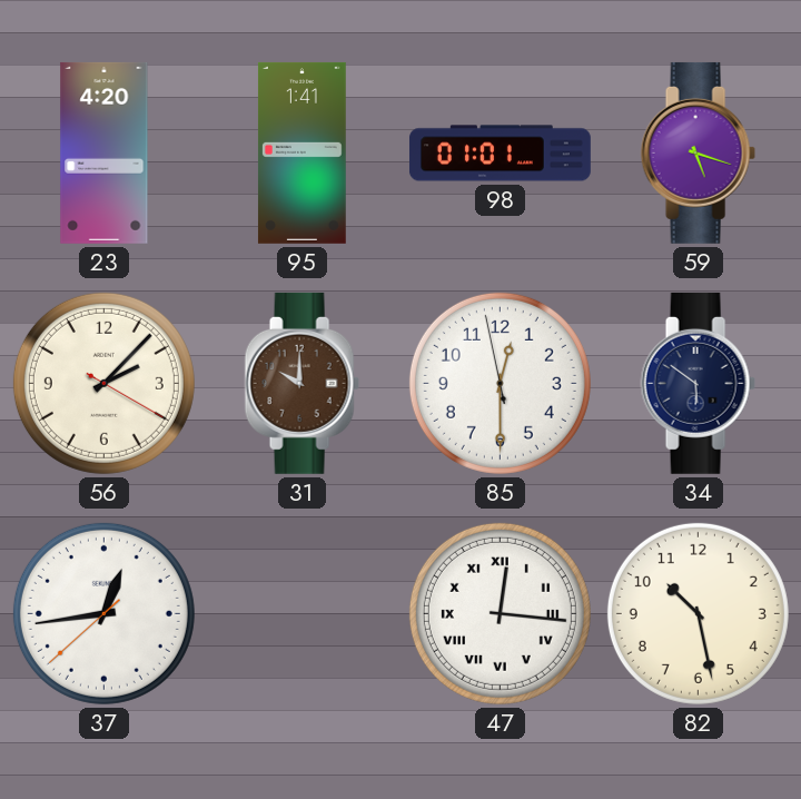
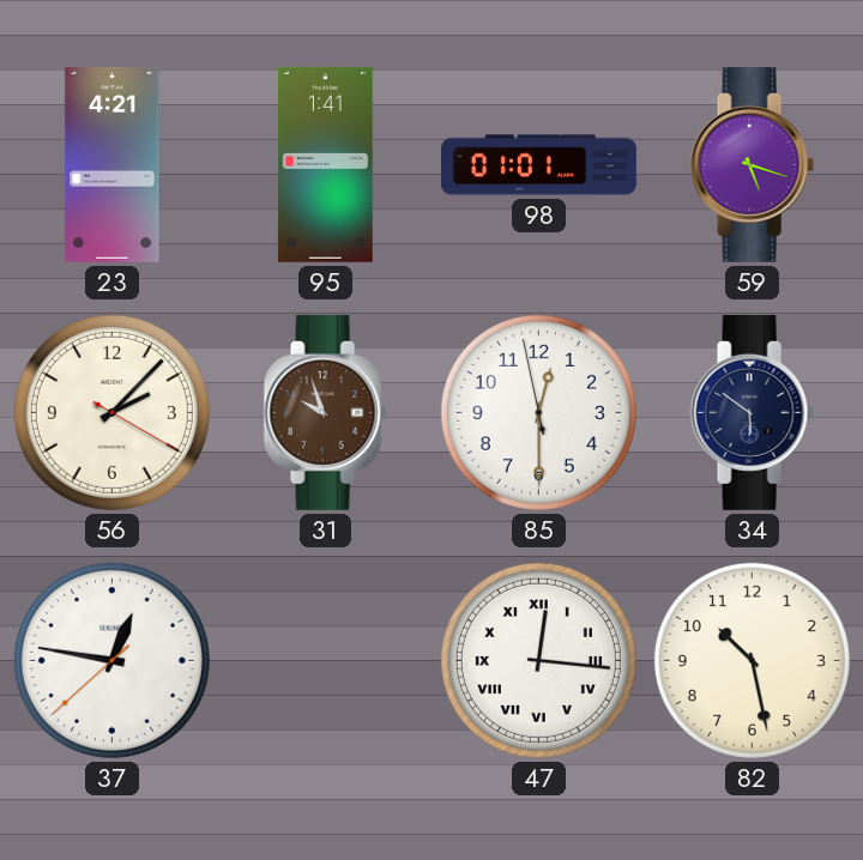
23: 4:20 -> 4:21 (113, 164)
31: 10:00 -> 9:57 (325, 412)
37: 12:43 -> 12:46 (111, 660)
